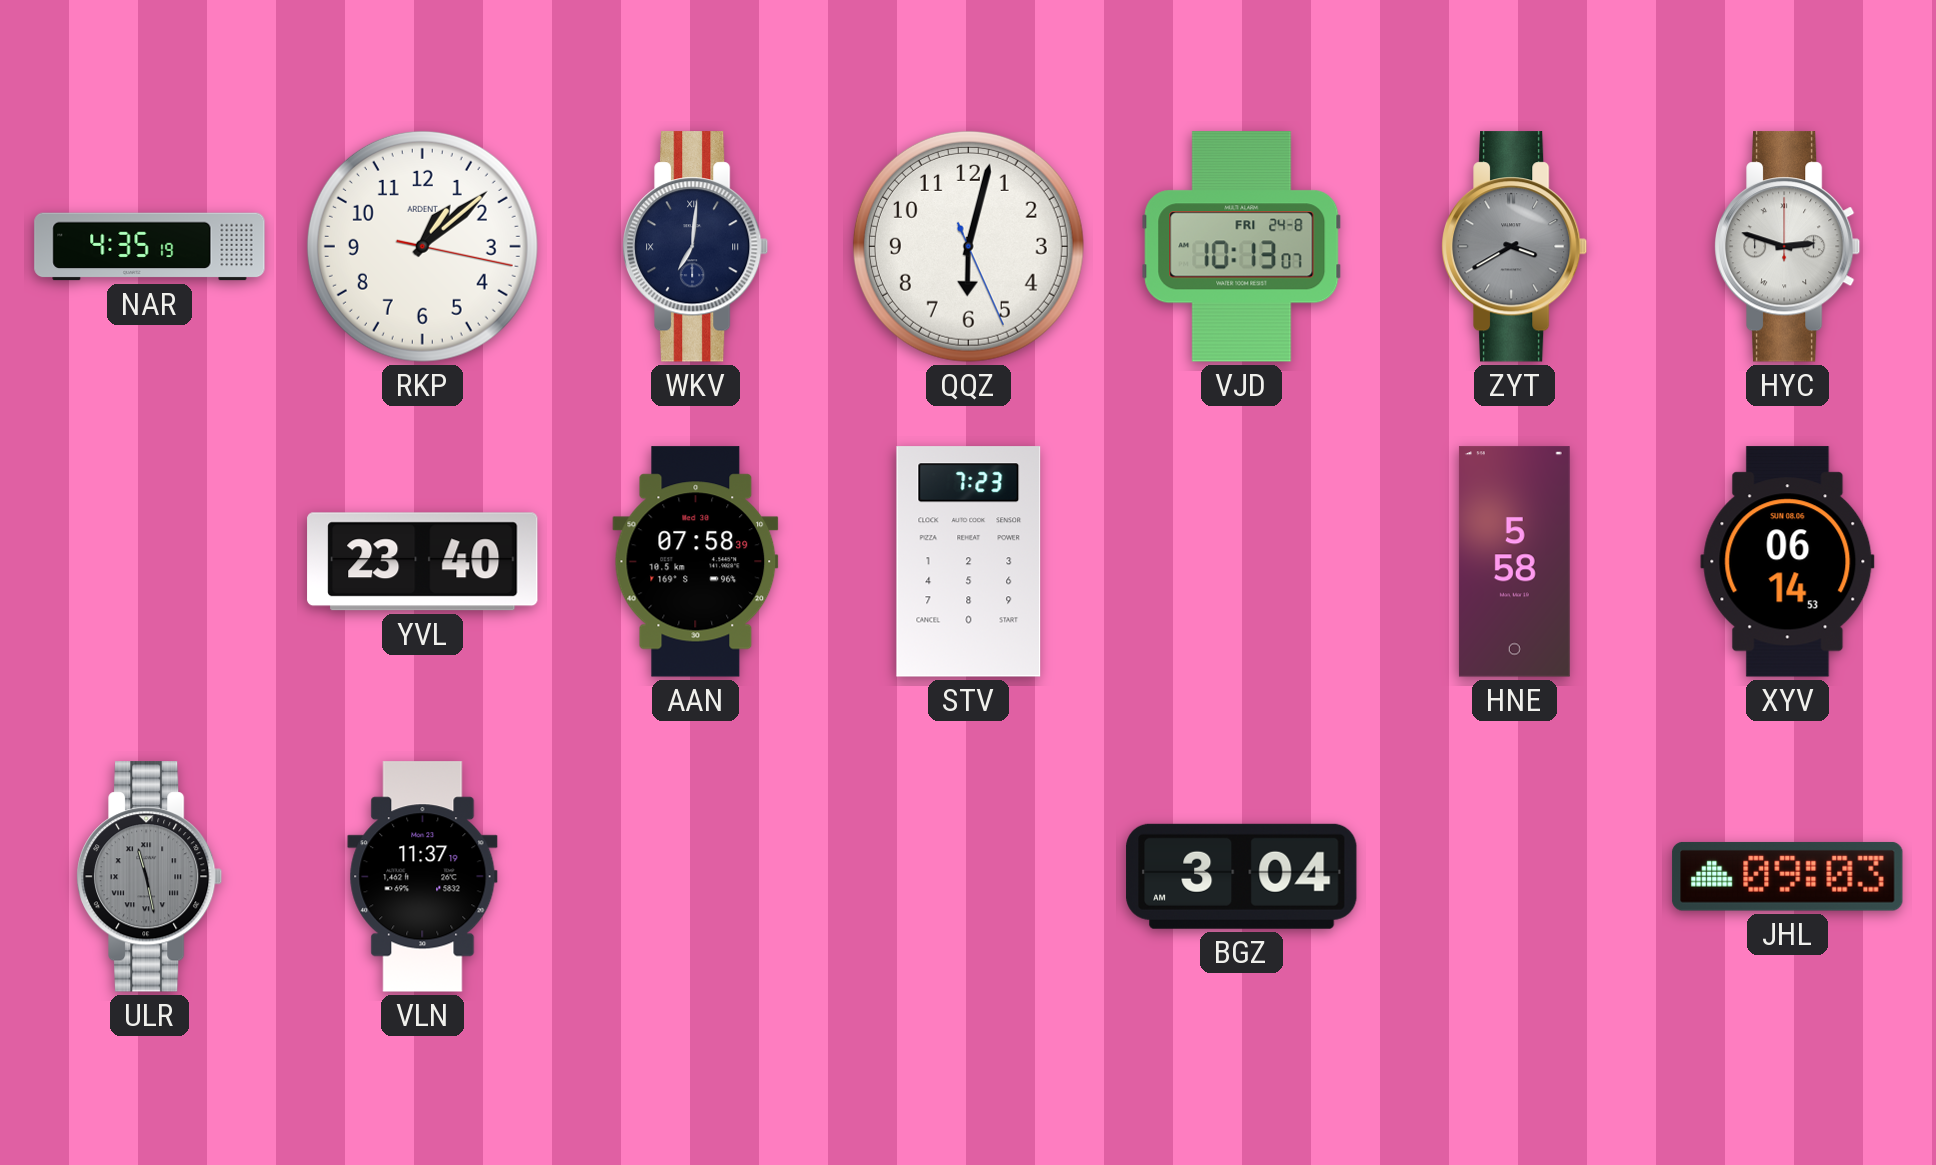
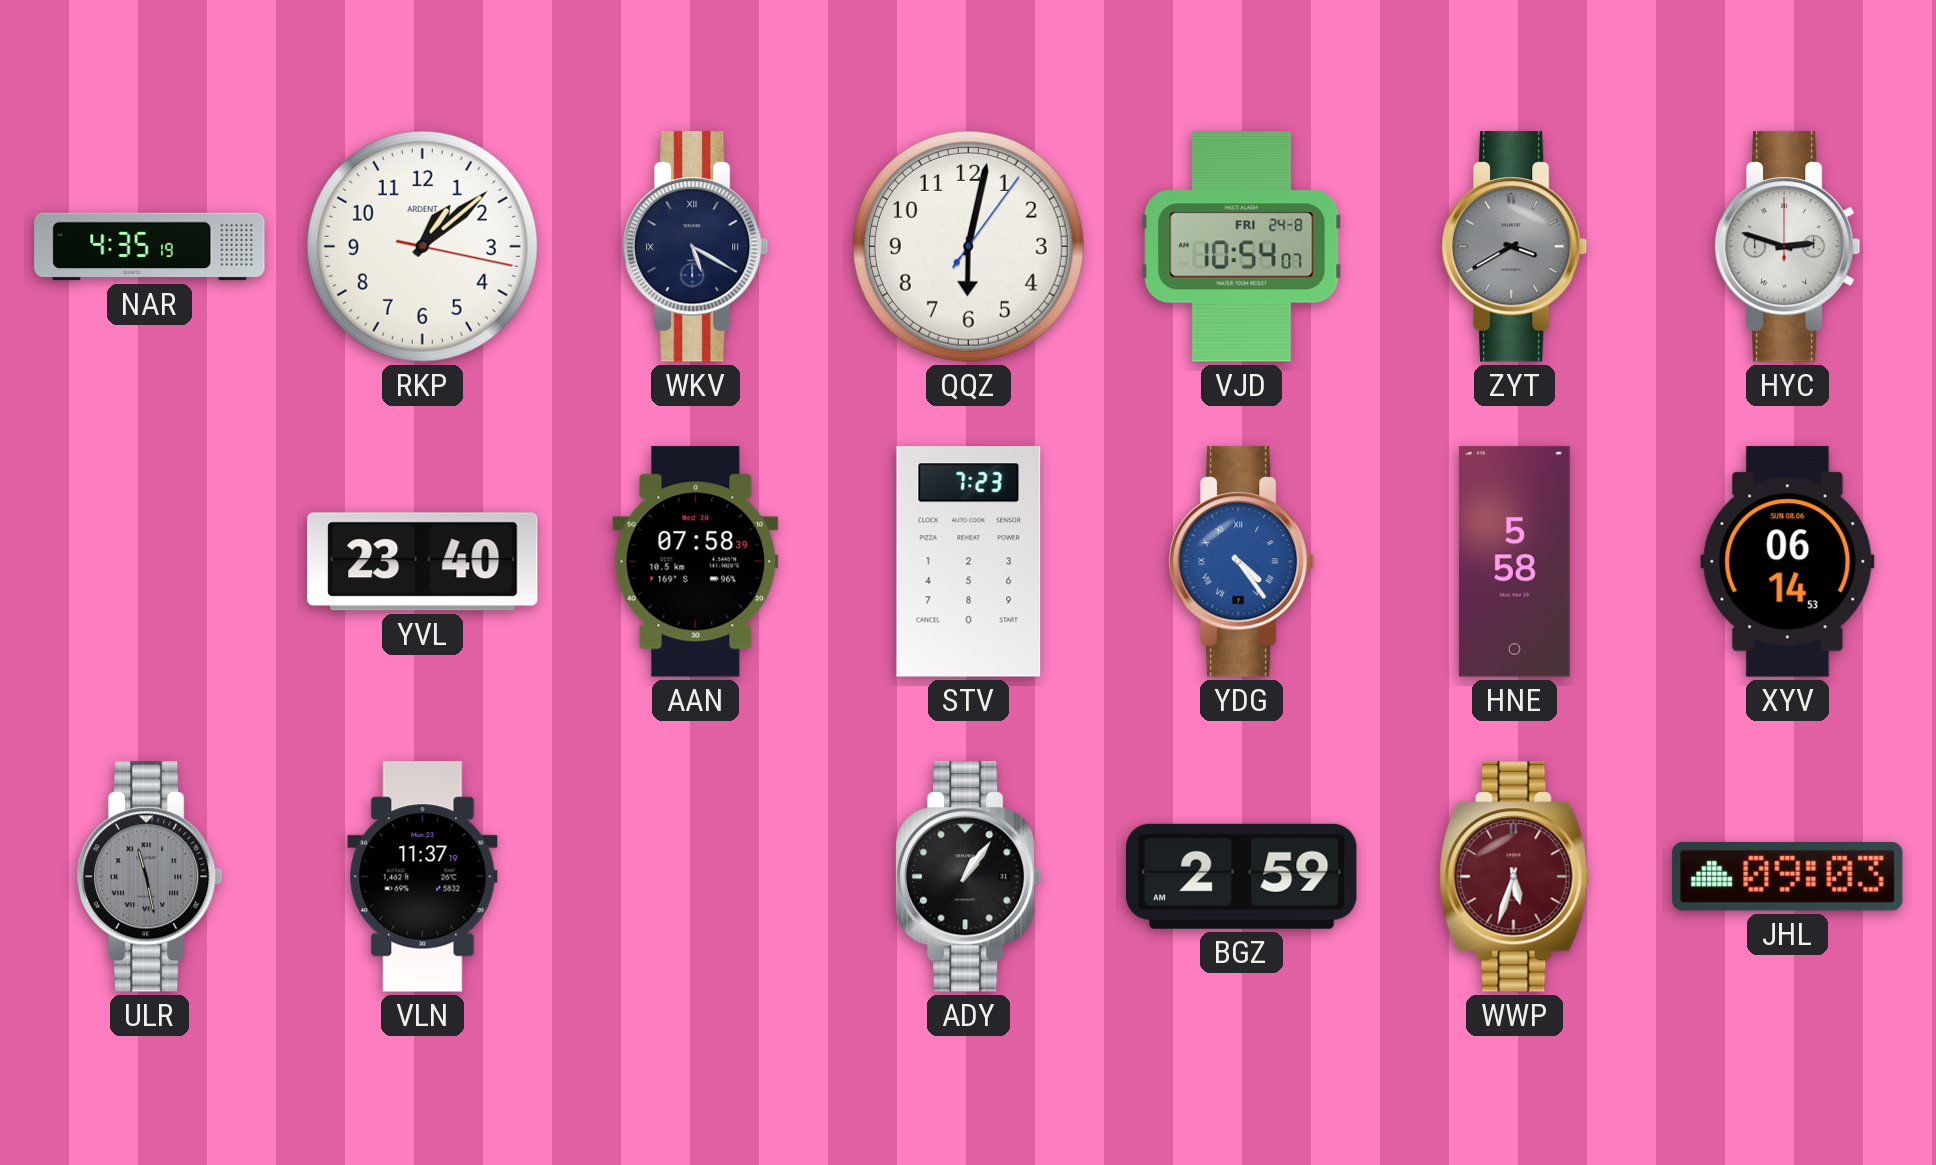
WKV: 7:01 -> 5:20 (696, 247)
QQZ: 6:02:26 -> 6:02:06 (968, 246)
VJD: 10:13 -> 10:54 (1242, 247)
YDG: none -> 4:24 (1242, 562)
ADY: none -> 1:06 (969, 877)
BGZ: 3:04 -> 2:59 (1242, 876)
WWP: none -> 5:33 (1515, 877)
